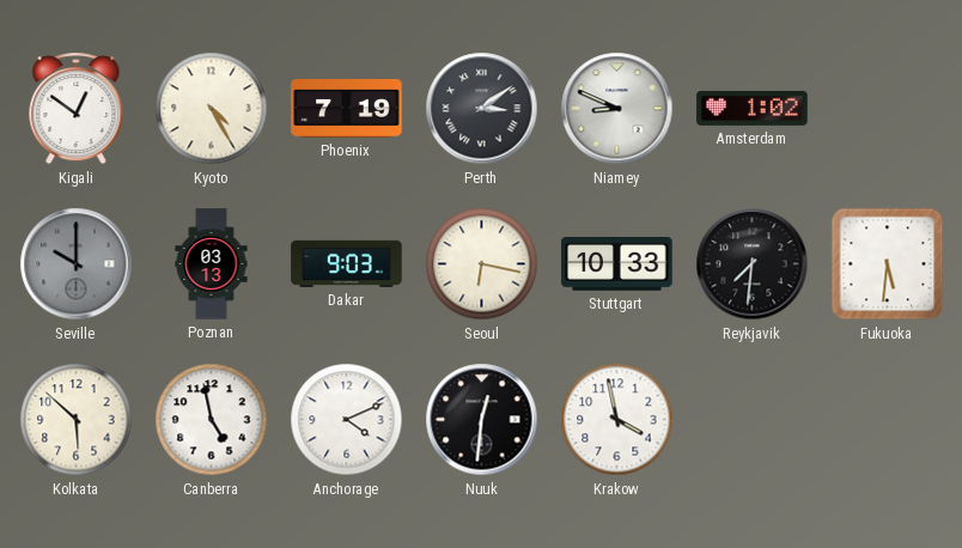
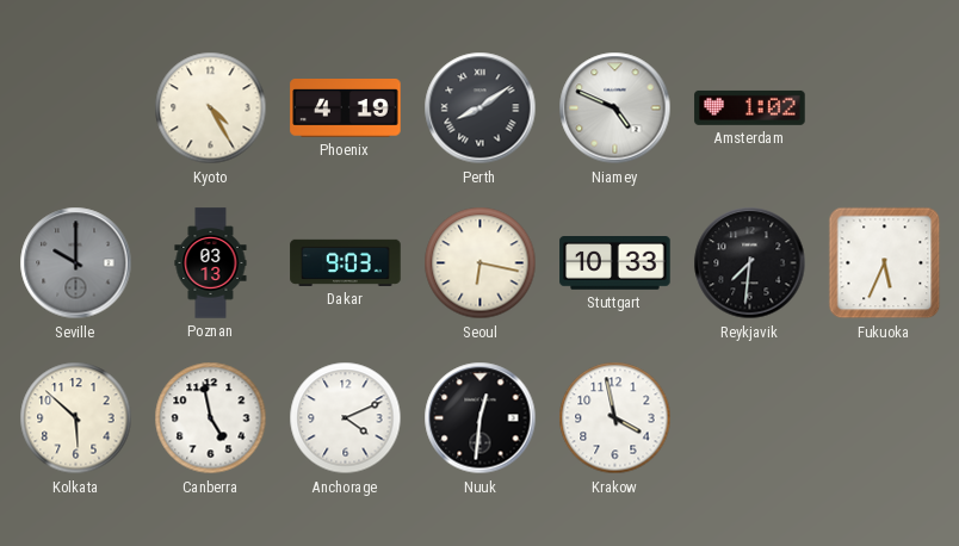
Kigali: 12:51 -> none (77, 109)
Phoenix: 7:19 -> 4:19 (346, 108)
Perth: 3:09 -> 8:09 (481, 108)
Niamey: 8:49 -> 4:49 (615, 108)
Fukuoka: 5:31 -> 5:34 (885, 263)
